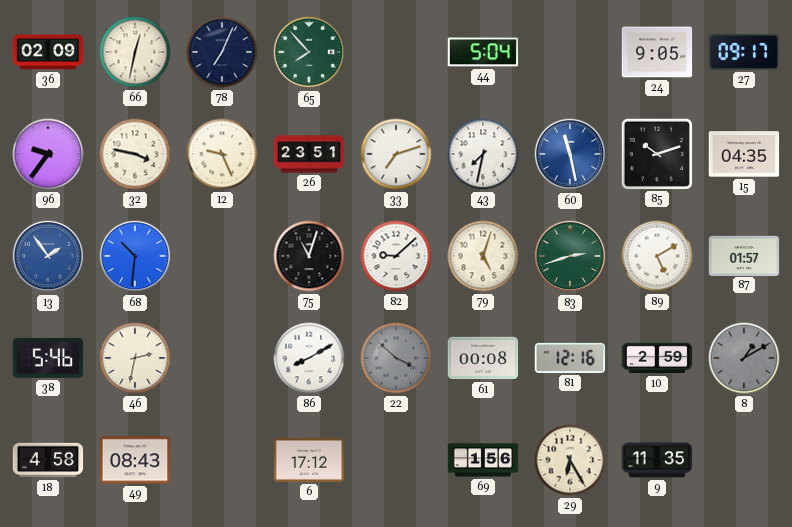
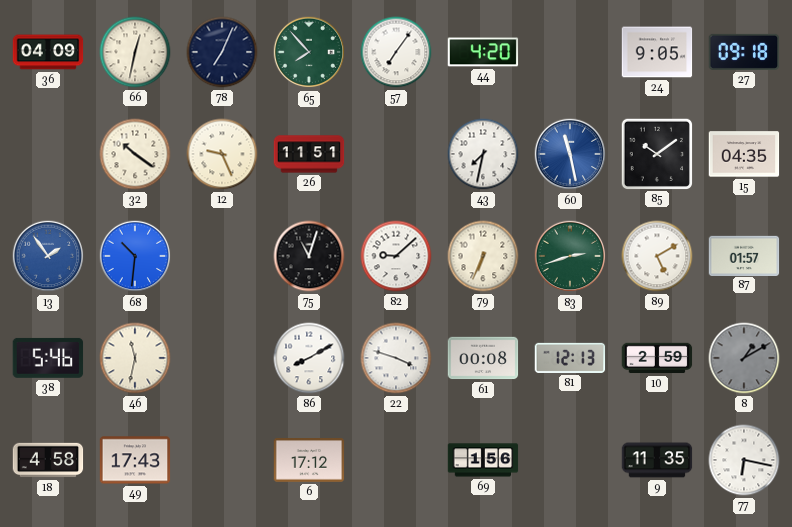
36: 02:09 -> 04:09 (48, 52)
57: none -> 7:06 (396, 52)
44: 5:04 -> 4:20 (483, 52)
27: 09:17 -> 09:18 (744, 52)
96: 9:36 -> none (48, 154)
32: 3:47 -> 10:21 (135, 154)
26: 23:51 -> 11:51 (309, 154)
33: 7:12 -> none (396, 154)
85: 10:12 -> 10:09 (656, 153)
79: 5:03 -> 6:34 (483, 256)
46: 2:32 -> 11:32 (135, 358)
22: 3:52 -> 3:48 (396, 358)
22 dial: grey -> white (396, 358)
81: 12:16 -> 12:13 (570, 358)
49: 08:43 -> 17:43 (135, 460)
29: 6:25 -> none (570, 460)
77: none -> 6:17 (744, 460)
